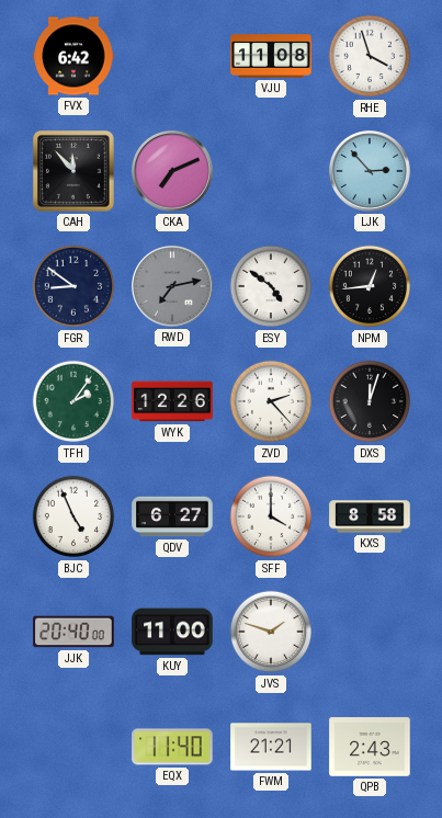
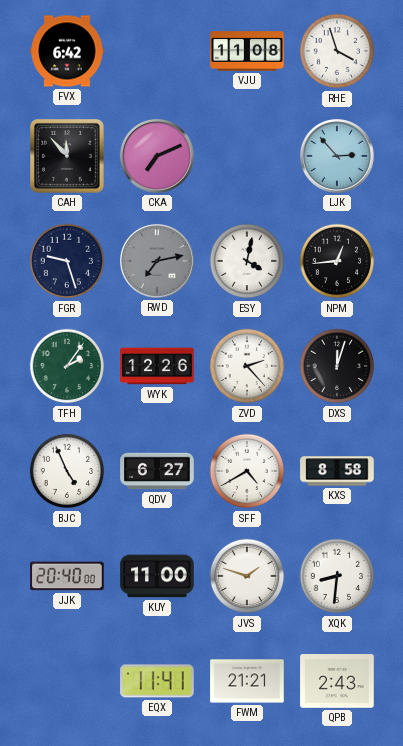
FGR: 8:51 -> 9:27 (67, 261)
ESY: 4:51 -> 4:02 (247, 261)
SFF: 4:00 -> 4:40 (247, 471)
XQK: none -> 8:31 (337, 576)
EQX: 11:40 -> 11:41 (157, 681)
